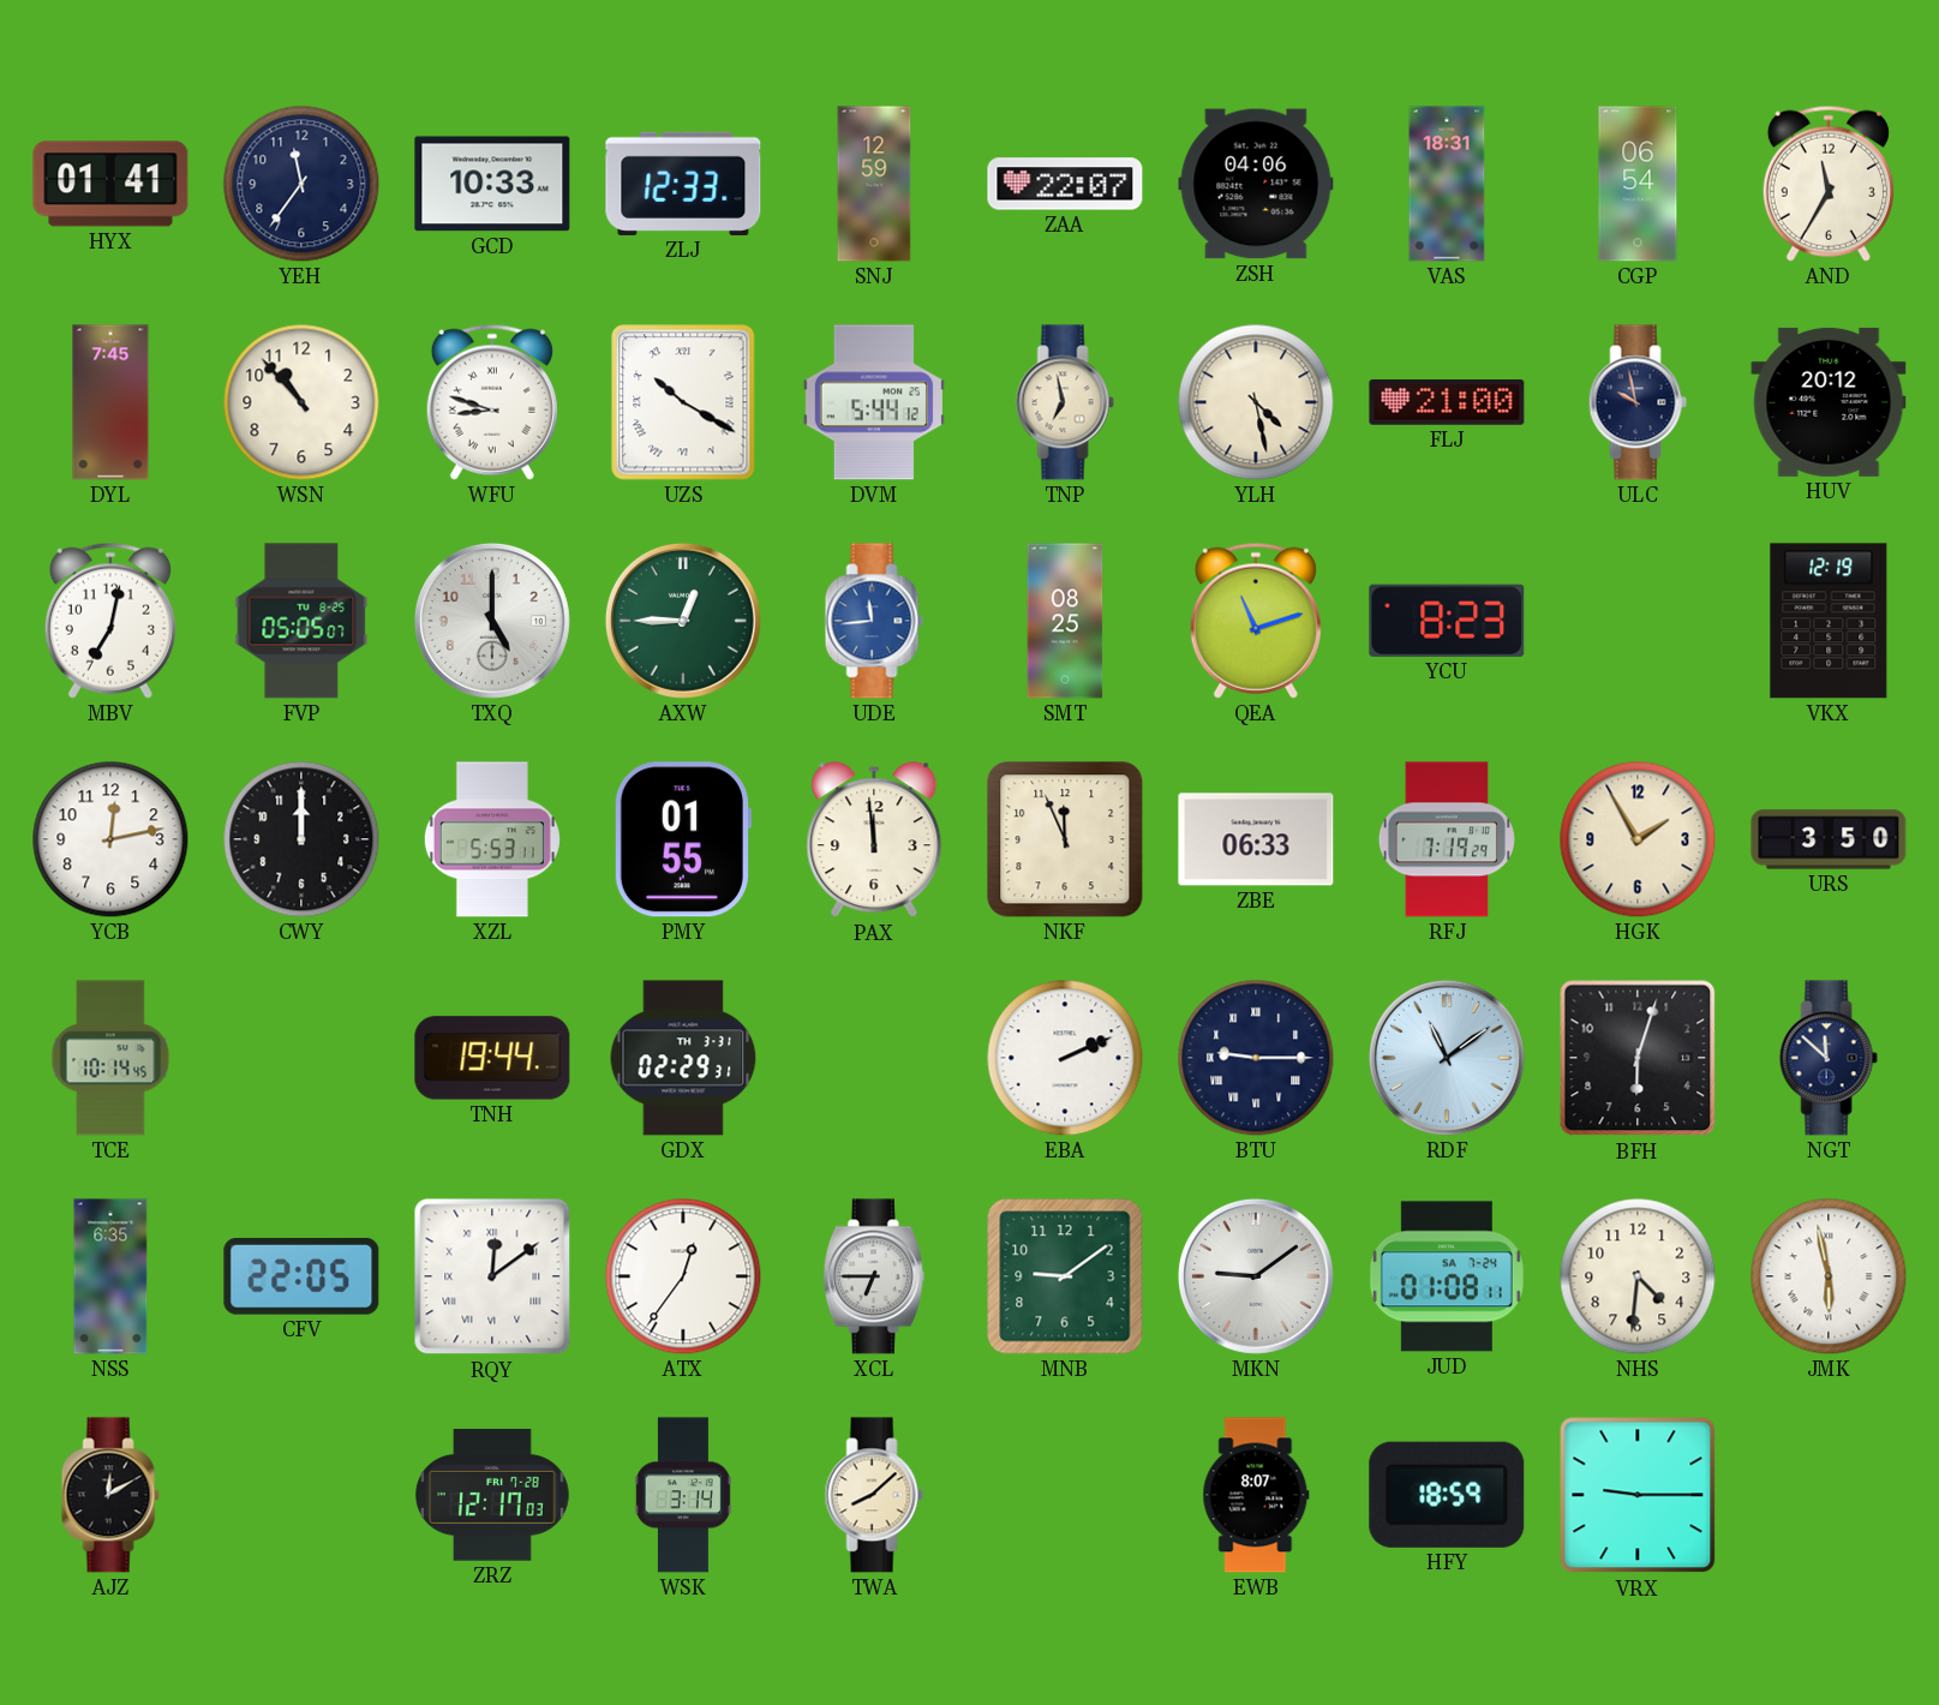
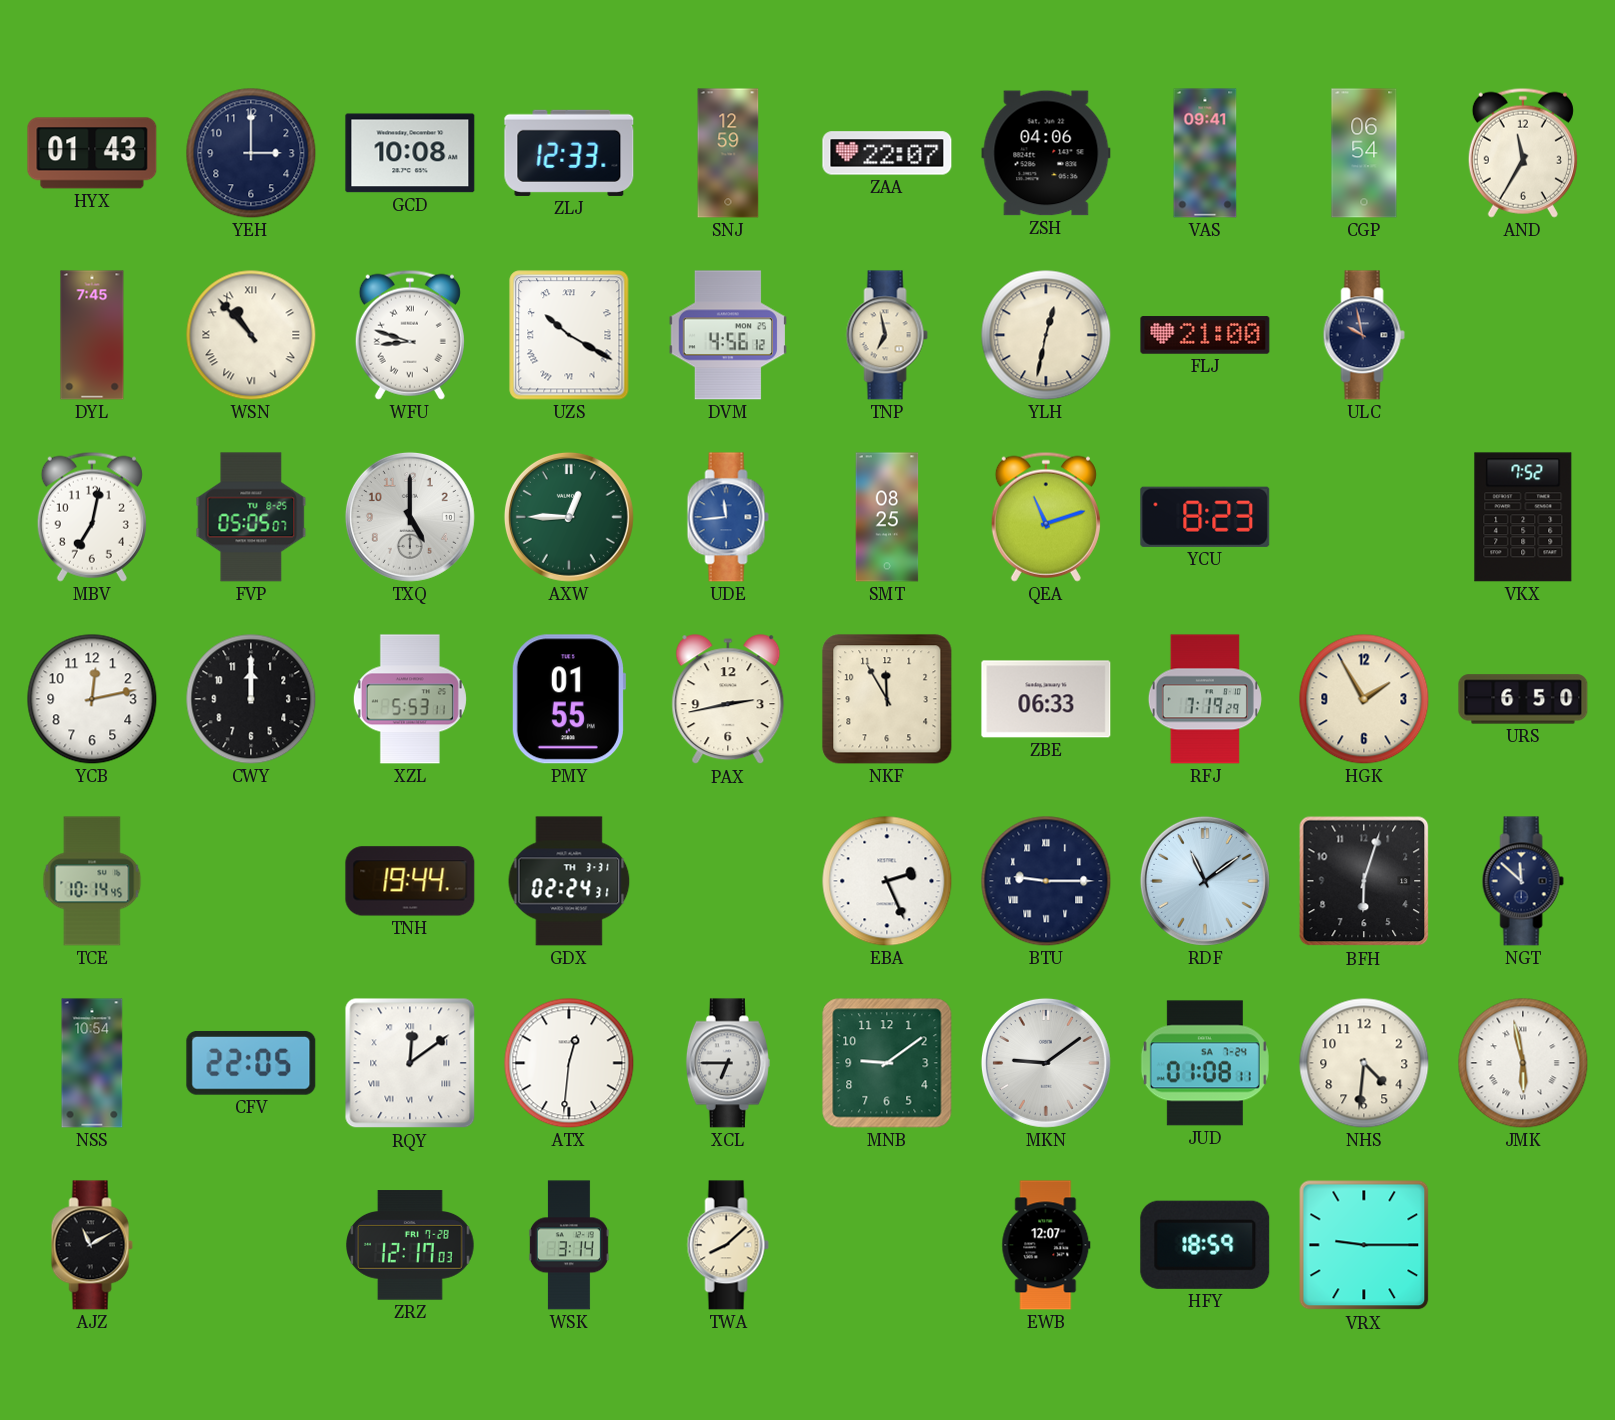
HYX: 01:41 -> 01:43 (92, 153)
YEH: 11:36 -> 3:00 (251, 153)
GCD: 10:33 -> 10:08 (410, 153)
VAS: 18:31 -> 09:41 (1205, 153)
WSN numerals: Arabic -> Roman (251, 335)
DVM: 5:44 -> 4:56 (728, 335)
YLH: 4:28 -> 12:32 (1046, 335)
HUV: 20:12 -> none (1829, 402)
VKX: 12:19 -> 7:52 (1523, 517)
PAX: 11:59 -> 2:43 (728, 700)
NKF: 11:56 -> 11:55 (887, 699)
URS: 3:50 -> 6:50 (1523, 699)
GDX: 02:29 -> 02:24 (569, 881)
EBA: 2:11 -> 2:26 (887, 881)
NSS: 6:35 -> 10:54 (92, 1063)
ATX: 12:36 -> 12:31 (569, 1063)
AJZ: 12:10 -> 11:10 (92, 1245)
EWB: 8:07 -> 12:07 (1046, 1245)
